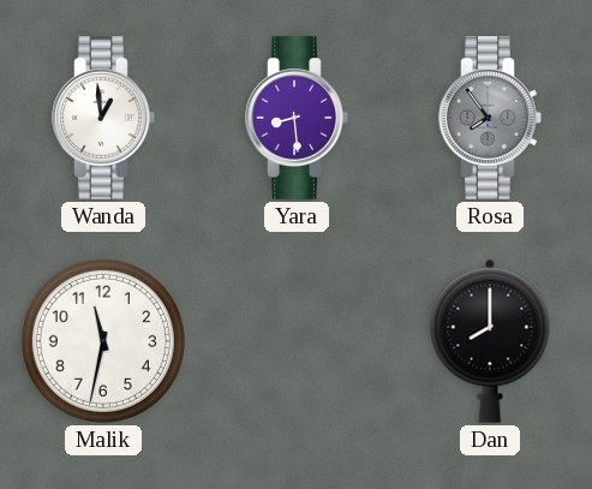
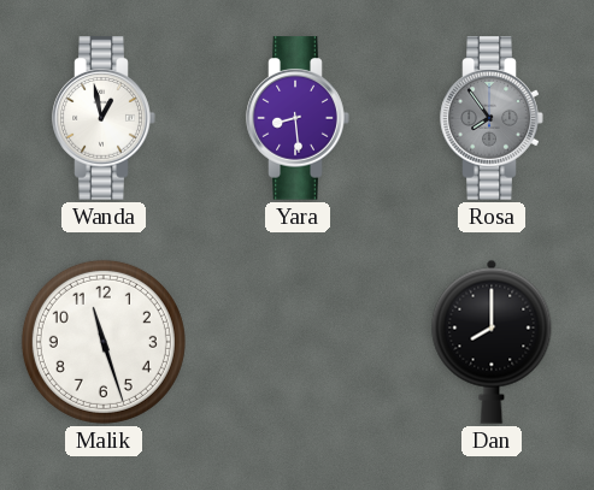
Wanda: 12:59 -> 12:58 (104, 118)
Malik: 11:32 -> 11:27 (104, 342)
